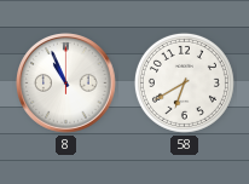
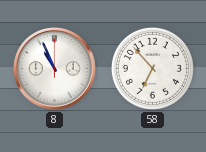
58: 6:40 -> 6:53 (152, 68)
